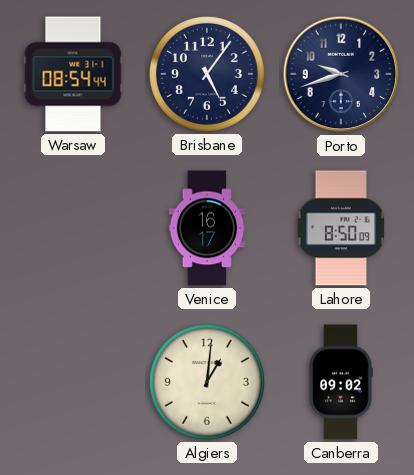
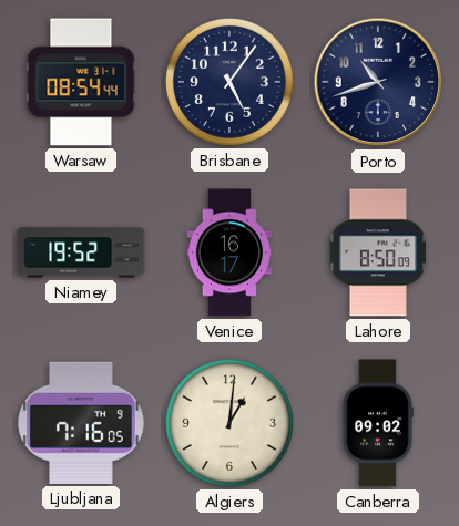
Porto: 9:42 -> 10:42 (378, 82)
Niamey: none -> 19:52 (81, 252)
Ljubljana: none -> 7:16 (81, 423)
